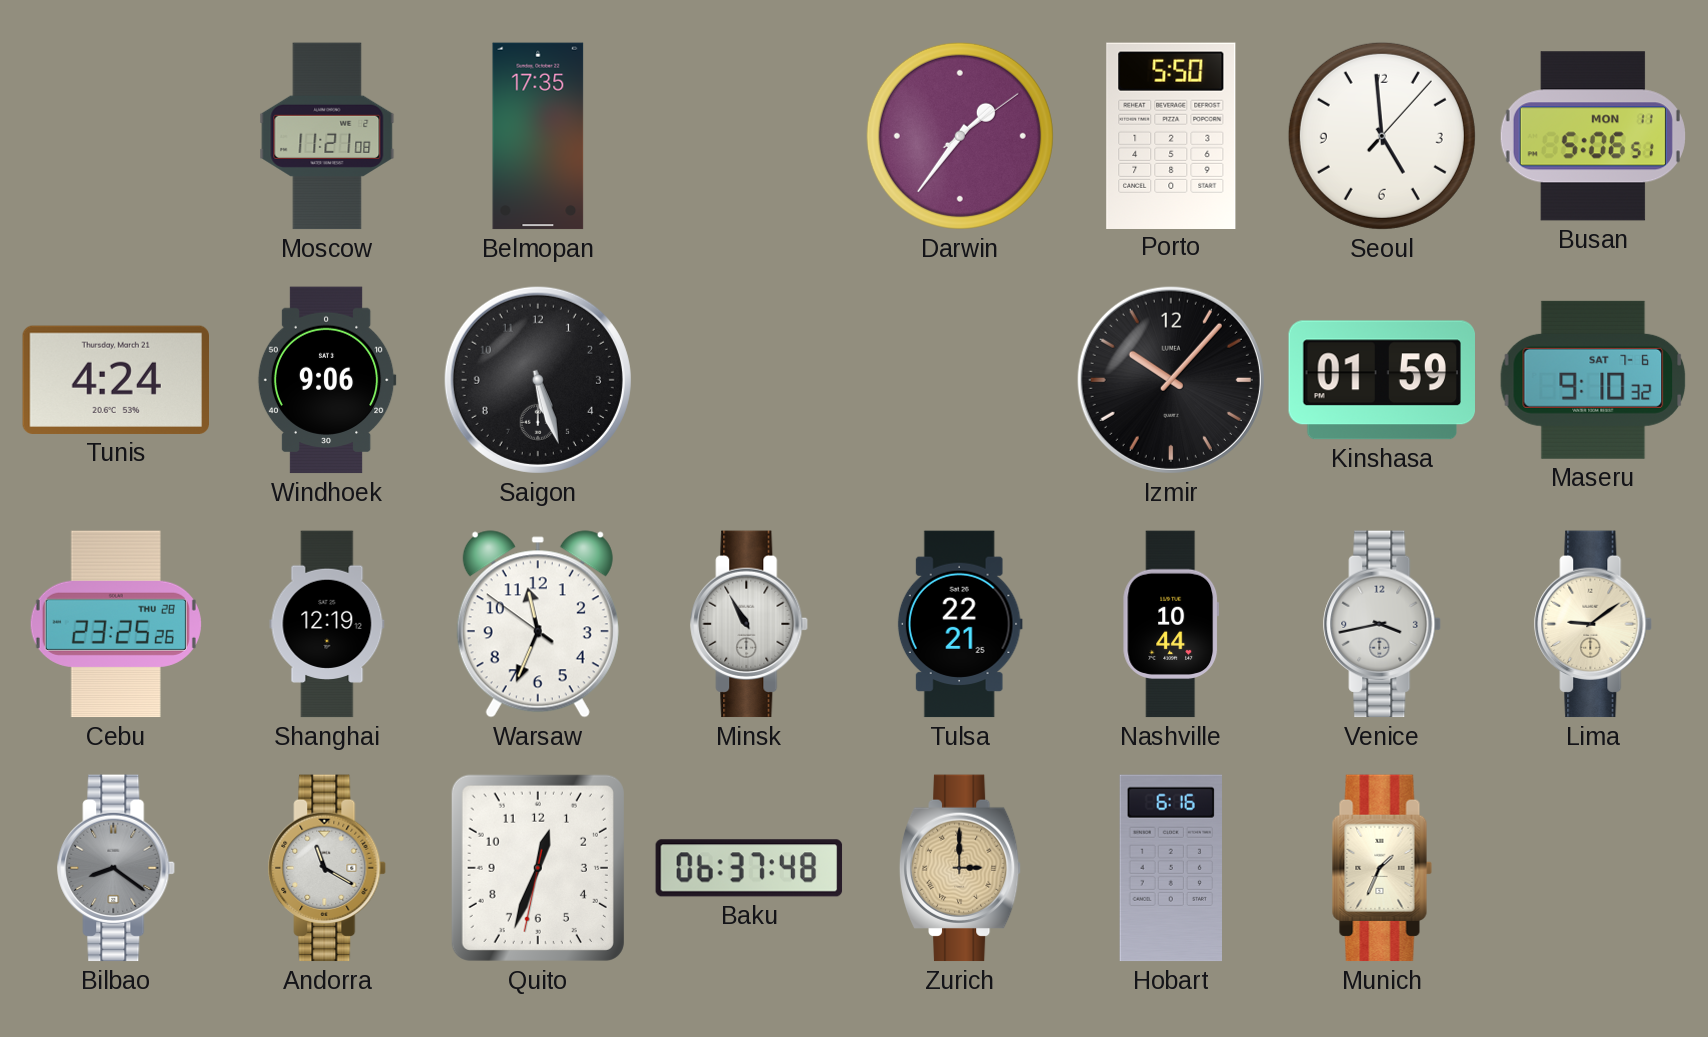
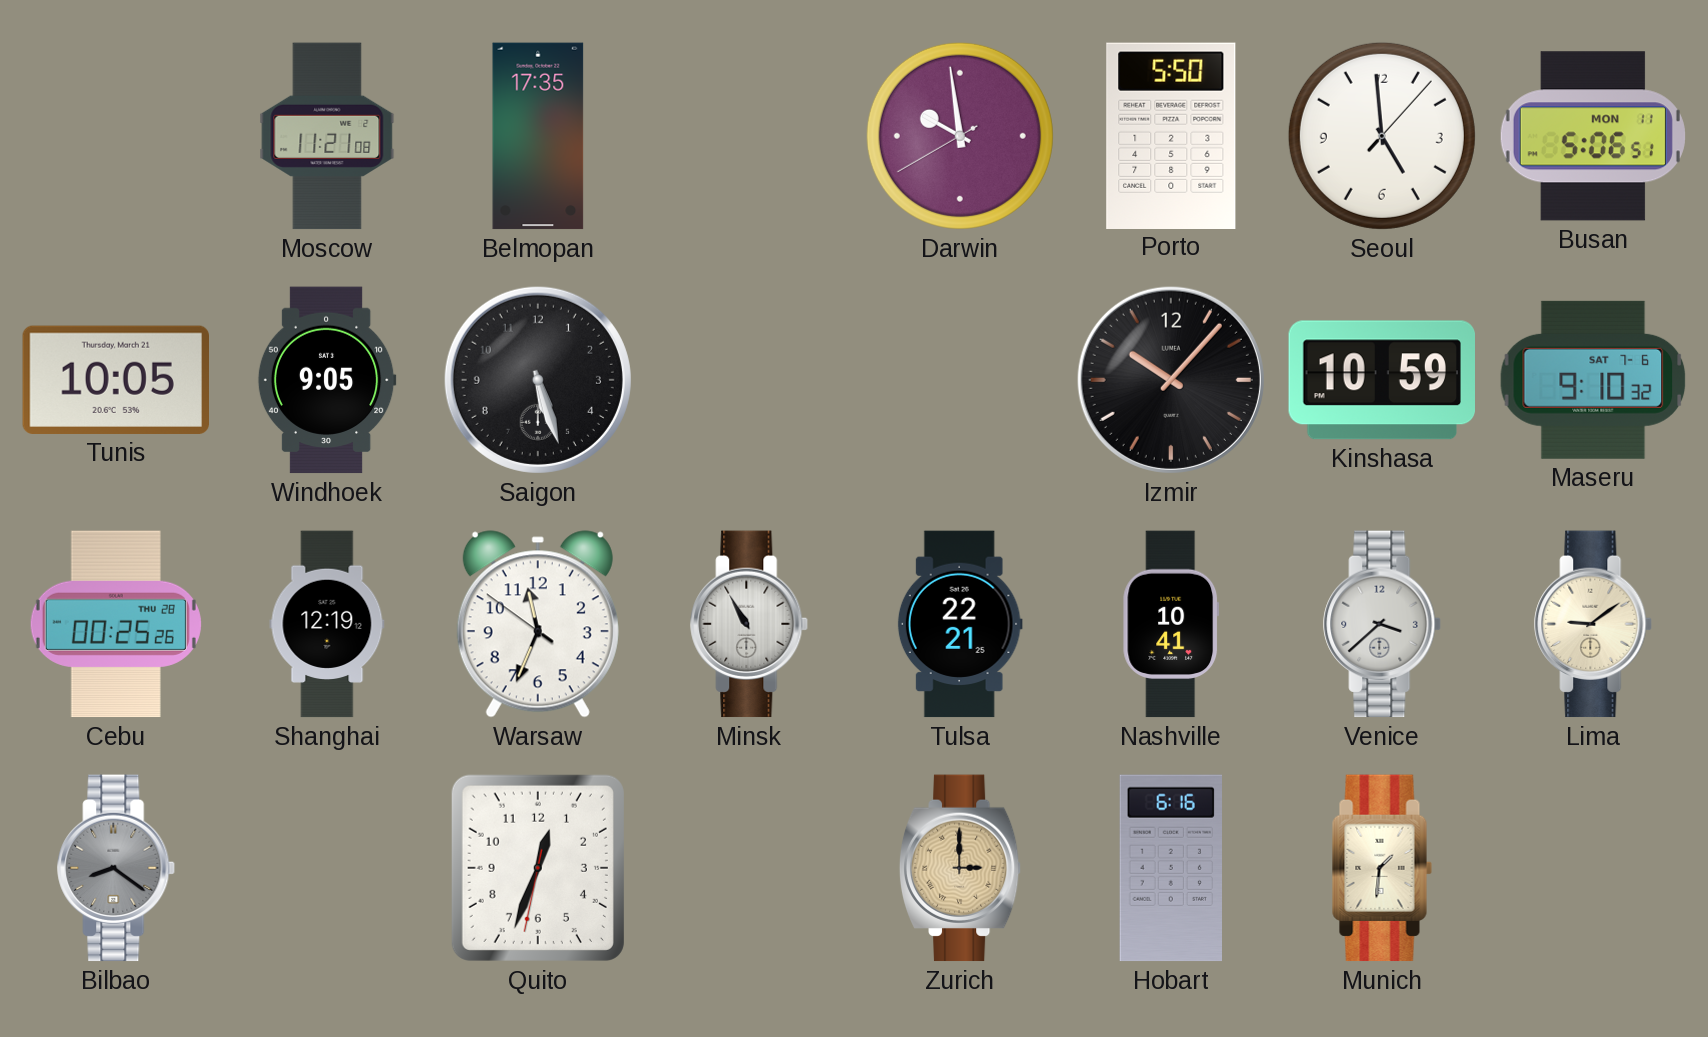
Darwin: 1:36 -> 9:58 (960, 136)
Tunis: 4:24 -> 10:05 (115, 380)
Windhoek: 9:06 -> 9:05 (327, 380)
Kinshasa: 01:59 -> 10:59 (1381, 380)
Cebu: 23:25 -> 00:25 (116, 624)
Nashville: 10:44 -> 10:41 (1170, 624)
Venice: 3:43 -> 3:38 (1383, 624)
Andorra: 11:20 -> none (328, 868)
Baku: 06:37 -> none (749, 868)
Munich: 1:34 -> 1:31 (1382, 868)
